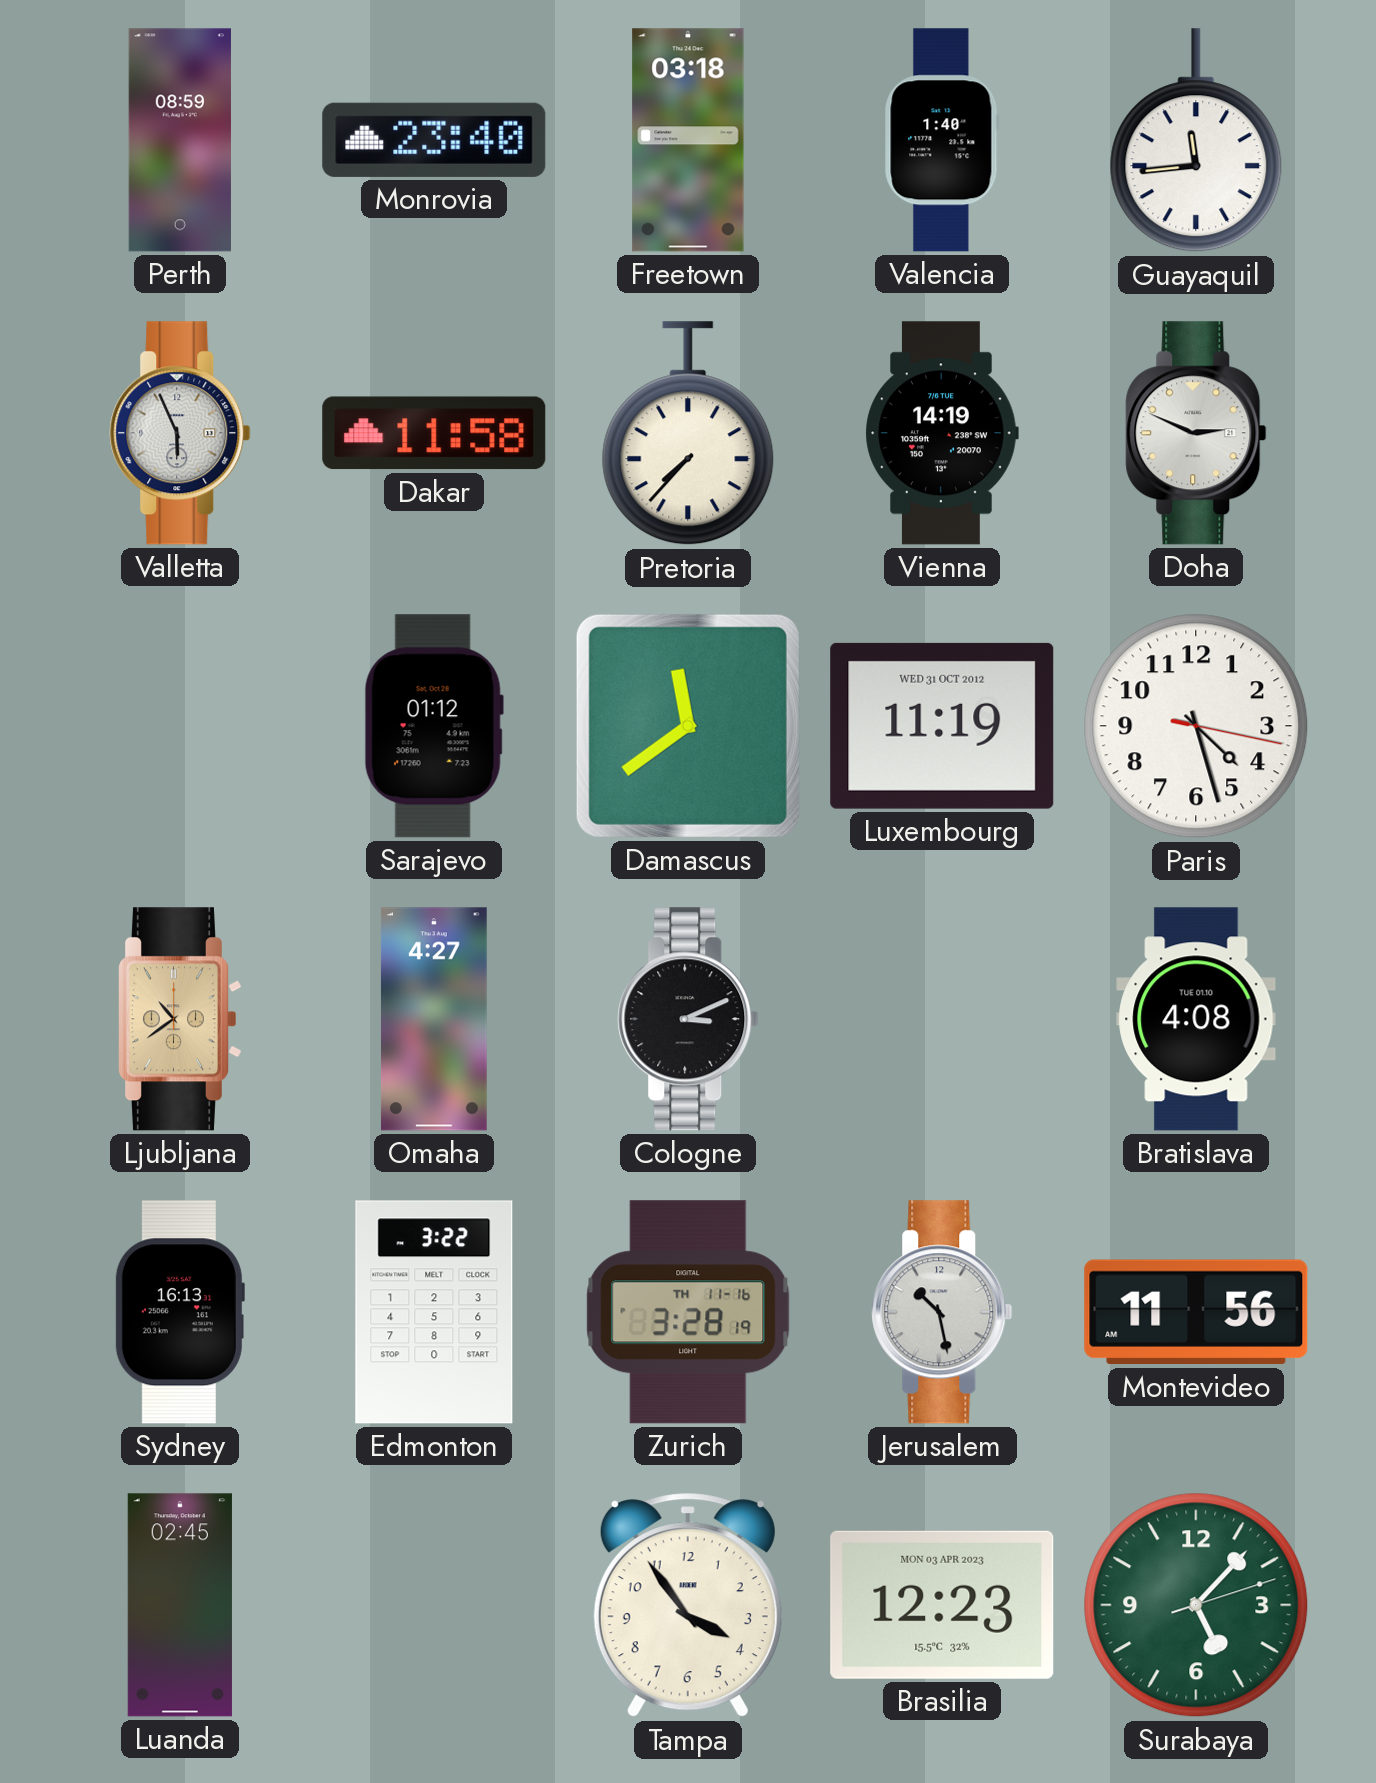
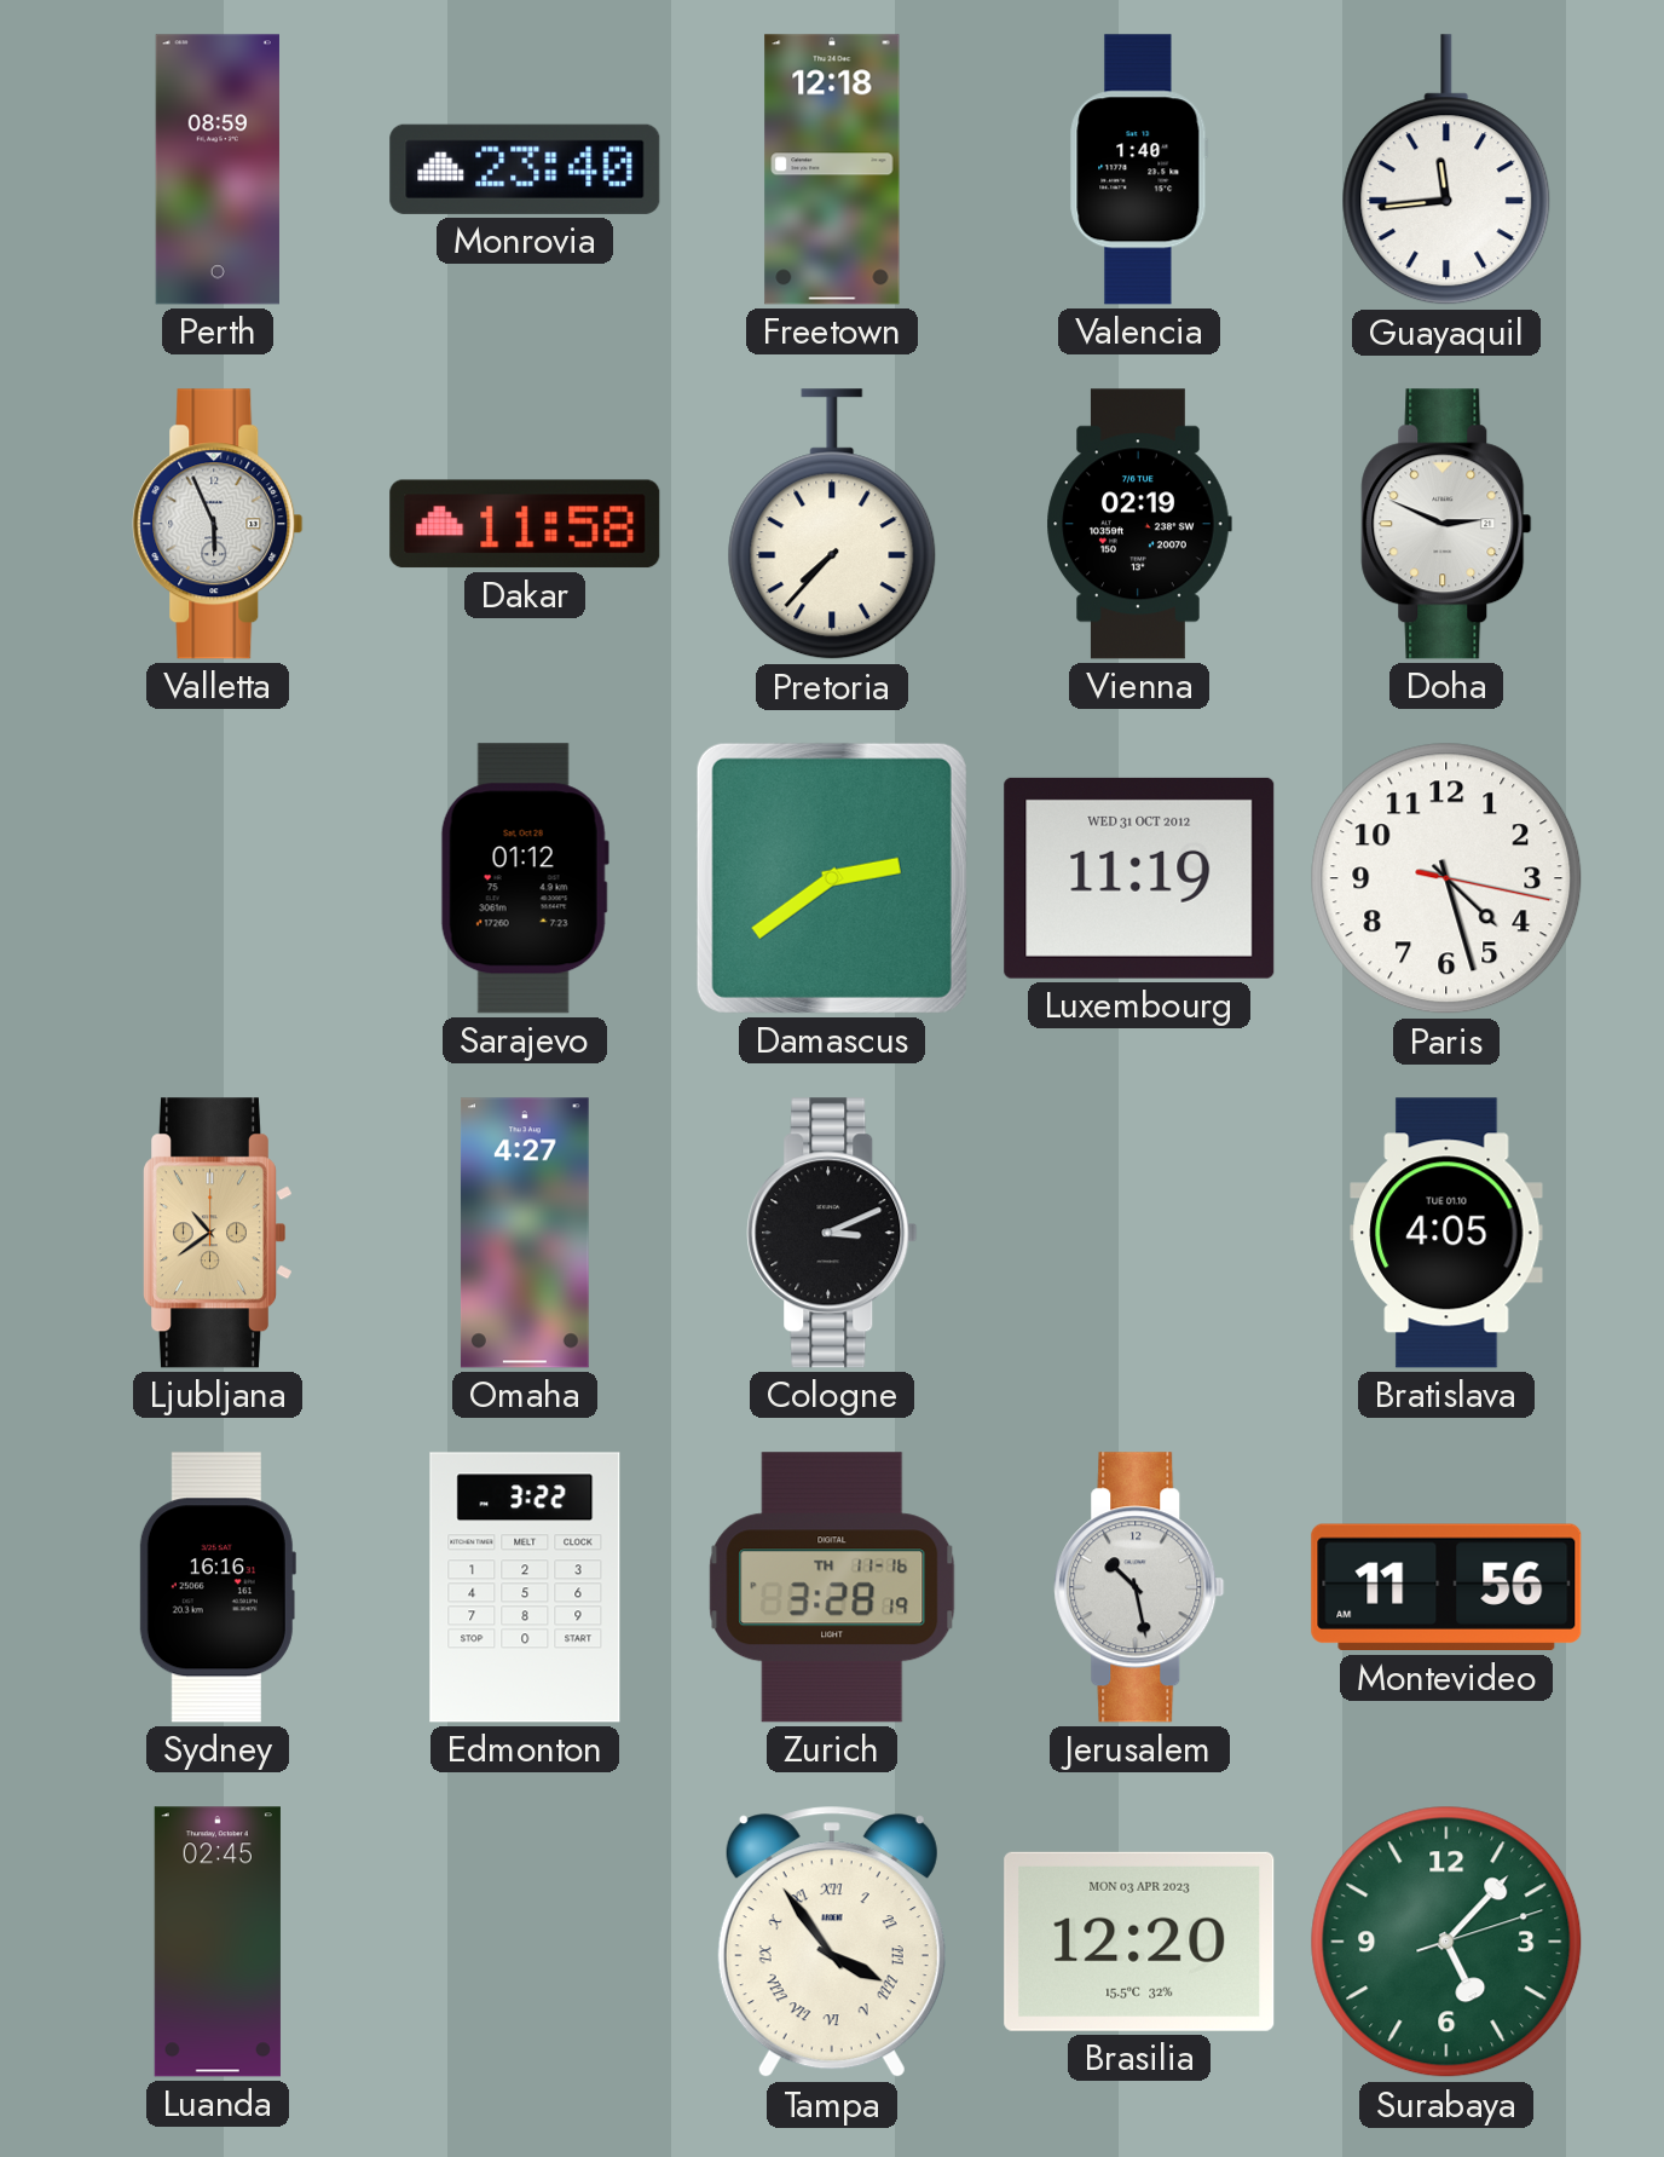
Freetown: 03:18 -> 12:18 (832, 169)
Vienna: 14:19 -> 02:19 (1139, 524)
Damascus: 11:39 -> 2:39 (832, 878)
Bratislava: 4:08 -> 4:05 (1446, 1233)
Sydney: 16:13 -> 16:16 (216, 1587)
Tampa numerals: Arabic -> Roman (832, 1943)
Brasilia: 12:23 -> 12:20 (1139, 1942)
